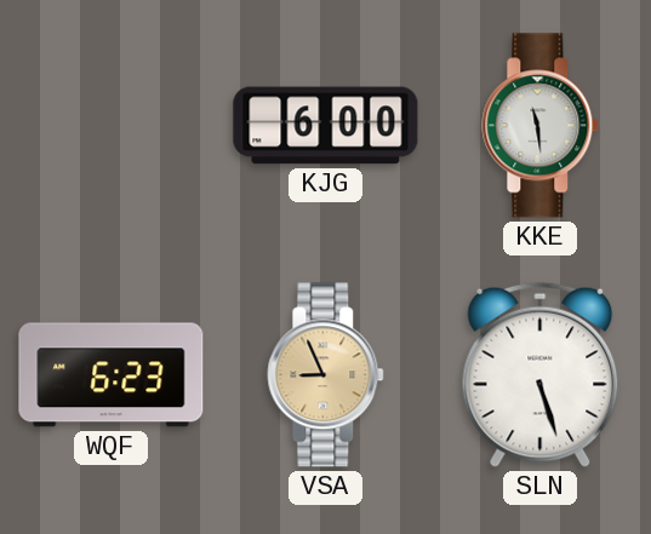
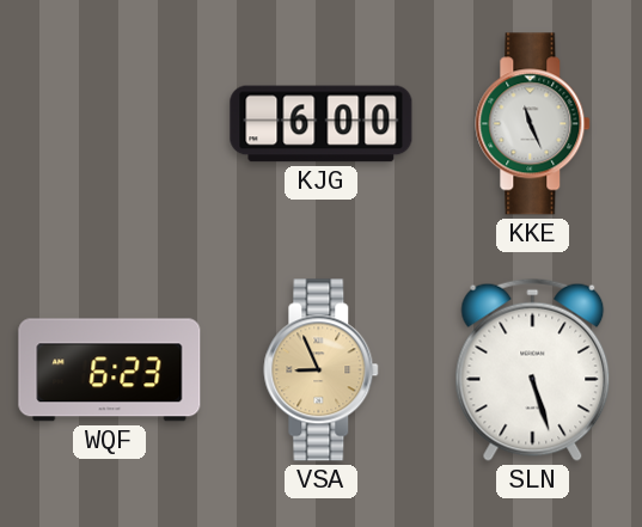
KKE: 11:29 -> 11:26 (533, 124)
